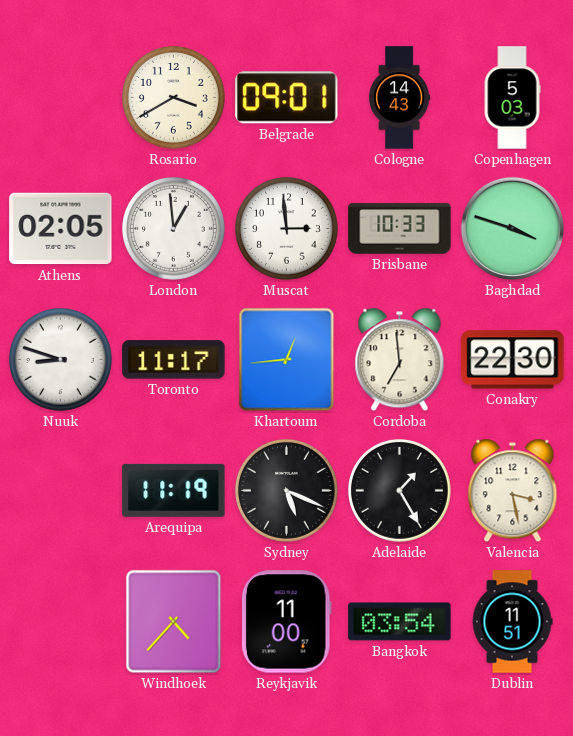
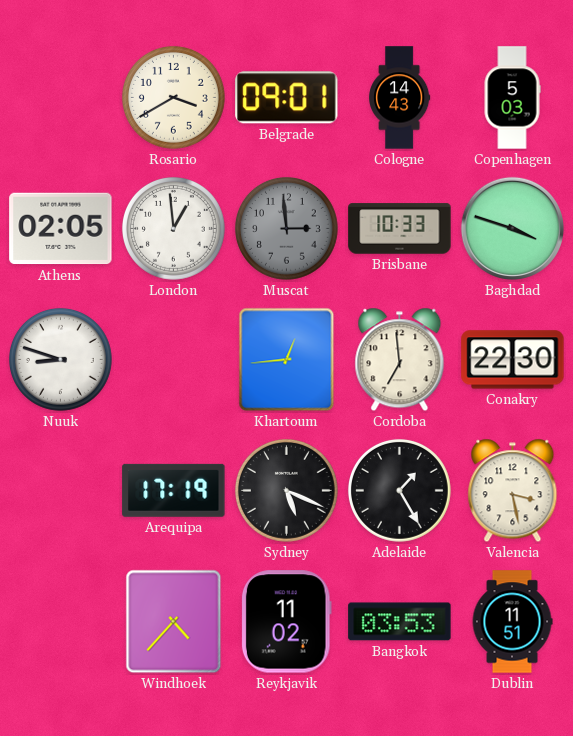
Muscat dial: white -> grey (286, 228)
Toronto: 11:17 -> none (174, 360)
Arequipa: 11:19 -> 17:19 (174, 490)
Reykjavik: 11:00 -> 11:02 (286, 622)
Bangkok: 03:54 -> 03:53 (400, 622)
